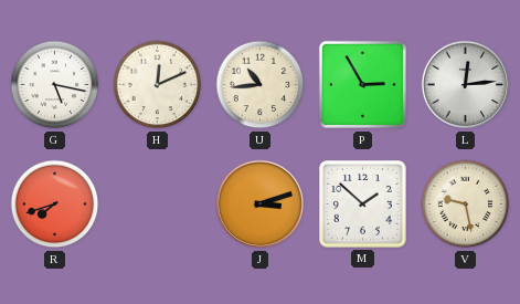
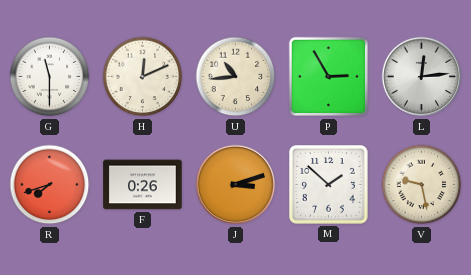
G: 5:17 -> 11:30 (50, 77)
F: none -> 0:26 (143, 185)
